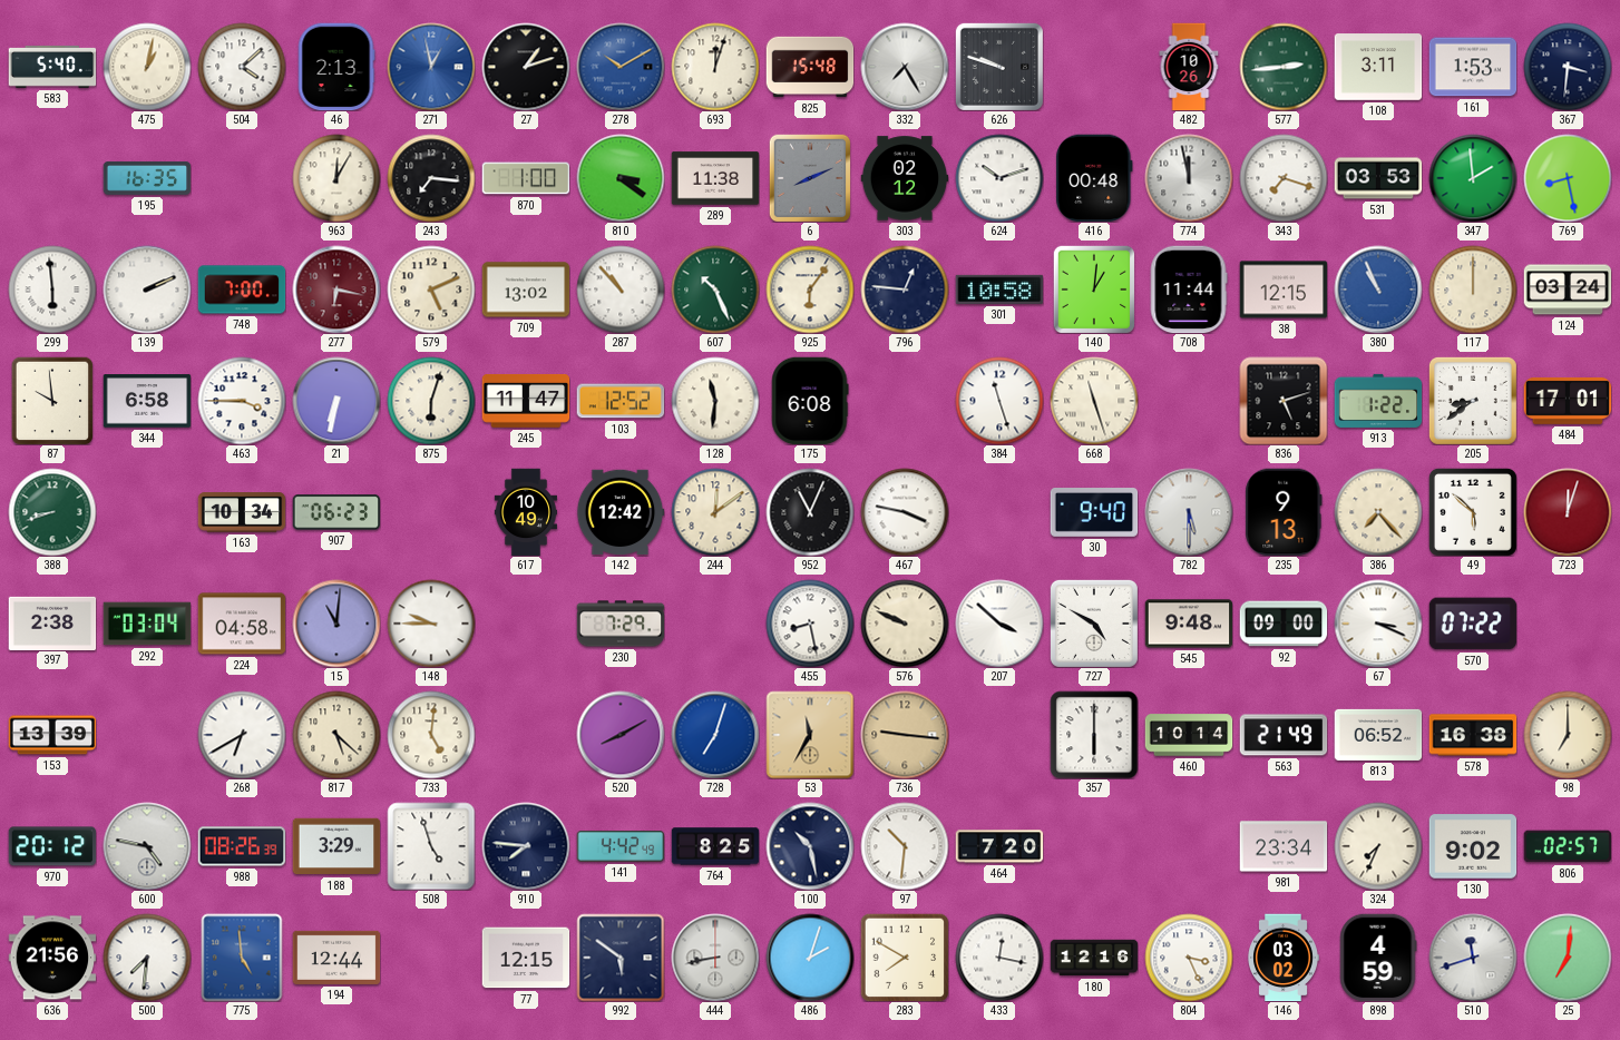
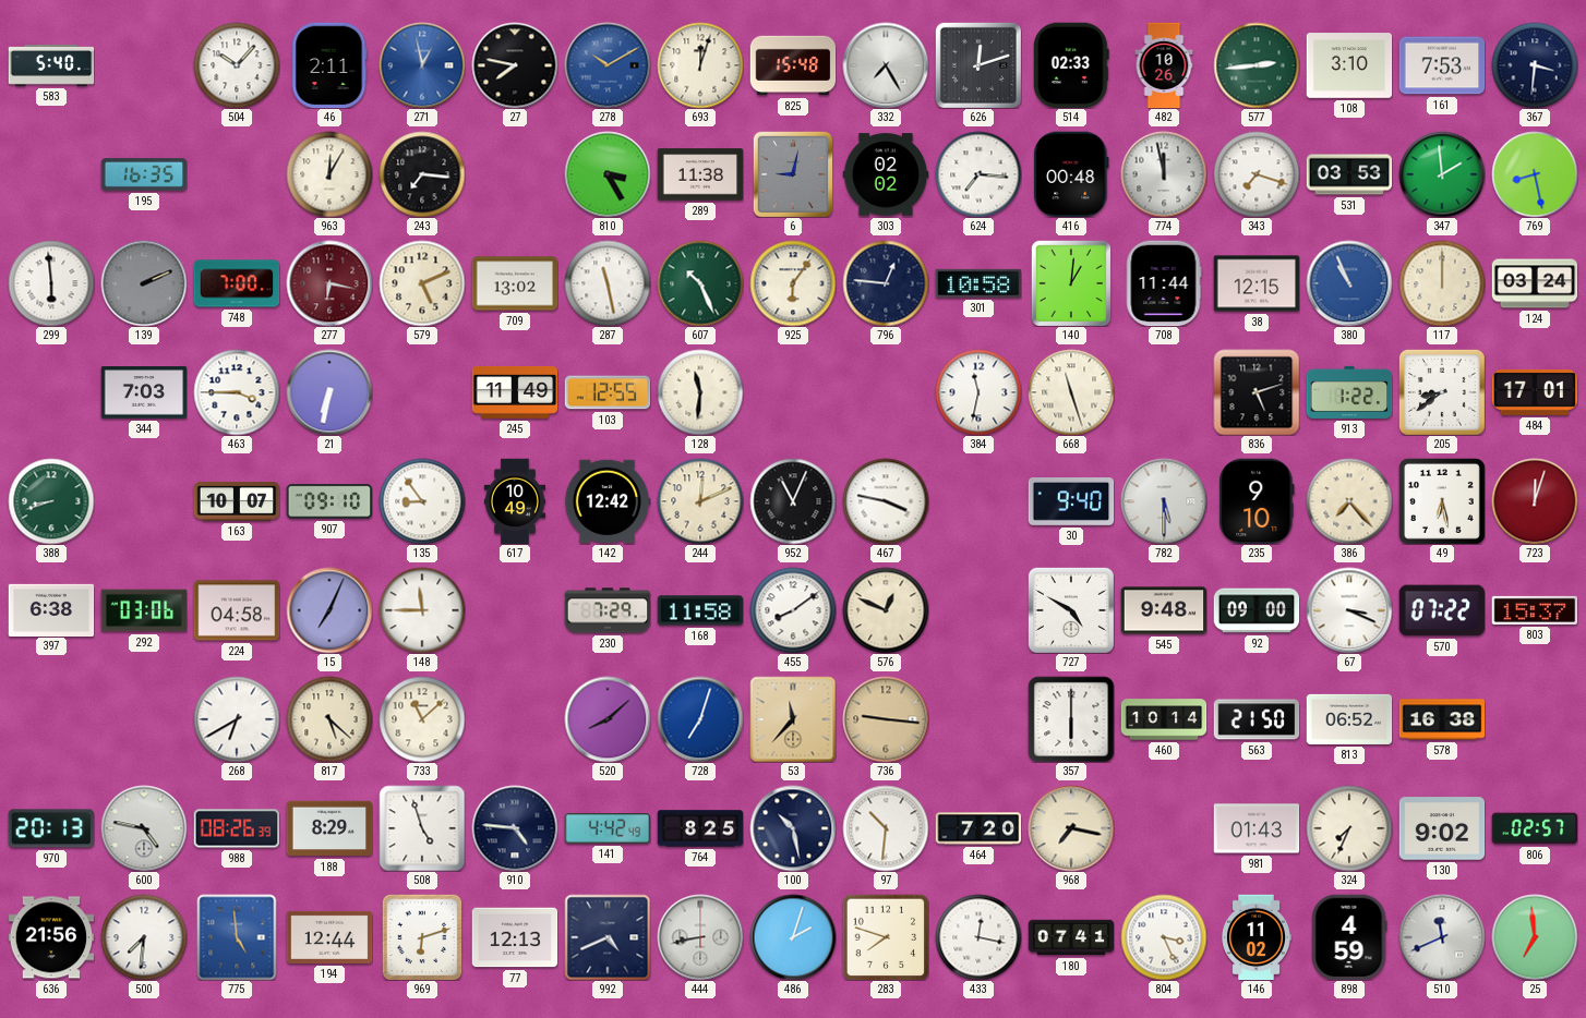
475: 1:02 -> none (147, 67)
504: 4:08 -> 10:07 (237, 65)
46: 2:13 -> 2:11 (329, 65)
27: 1:12 -> 7:47 (515, 65)
626: 9:48 -> 12:12 (978, 65)
514: none -> 02:33 (1072, 65)
108: 3:11 -> 3:10 (1349, 65)
161: 1:53 -> 7:53 (1442, 65)
870: 1:00 -> none (526, 178)
810: 3:21 -> 3:25 (608, 174)
6: 8:11 -> 9:02 (792, 174)
303: 02:12 -> 02:02 (886, 174)
624: 10:12 -> 7:16 (978, 174)
139 dial: white -> grey (144, 283)
287: 10:53 -> 11:28 (608, 283)
87: 9:59 -> none (52, 401)
344: 6:58 -> 7:03 (144, 392)
875: 6:03 -> none (431, 401)
245: 11:47 -> 11:49 (515, 392)
103: 12:52 -> 12:55 (608, 392)
175: 6:08 -> none (810, 401)
384: 11:27 -> 11:32 (978, 392)
163: 10:34 -> 10:07 (237, 501)
907: 06:23 -> 09:10 (329, 501)
135: none -> 8:54 (422, 501)
244: 12:09 -> 12:11 (700, 501)
235: 9:13 -> 9:10 (1257, 501)
49: 5:52 -> 6:28 (1442, 501)
397: 2:38 -> 6:38 (51, 609)
292: 03:04 -> 03:06 (144, 610)
15: 11:01 -> 7:04 (329, 610)
148: 9:45 -> 11:45 (422, 610)
168: none -> 11:58 (700, 610)
455: 8:28 -> 8:09 (793, 610)
576: 9:49 -> 12:49 (886, 610)
207: 3:52 -> none (999, 624)
803: none -> 15:37 (1535, 610)
153: 13:39 -> none (52, 735)
733: 5:01 -> 11:08 (422, 719)
520: 8:10 -> 8:08 (608, 719)
53: 11:35 -> 11:37 (793, 719)
563: 21:49 -> 21:50 (1257, 719)
98: 7:00 -> none (1568, 735)
970: 20:12 -> 20:13 (51, 828)
188: 3:29 -> 8:29 (329, 828)
910: 7:46 -> 4:46 (515, 828)
968: none -> 7:17 (1071, 828)
981: 23:34 -> 01:43 (1257, 828)
969: none -> 6:12 (422, 937)
77: 12:15 -> 12:13 (515, 937)
992: 5:51 -> 4:41 (608, 937)
283: 7:50 -> 7:48 (886, 937)
180: 12:16 -> 07:41 (1071, 937)
146: 03:02 -> 11:02 (1257, 937)
510: 11:42 -> 11:41 (1442, 937)
25: 7:01 -> 6:59 (1535, 937)
